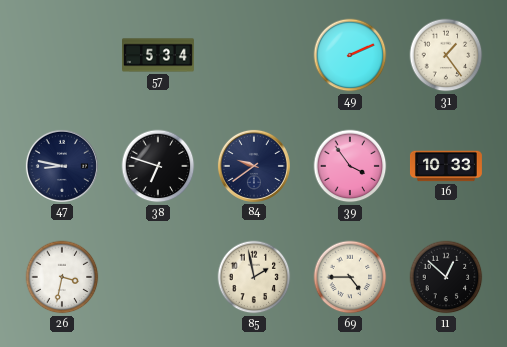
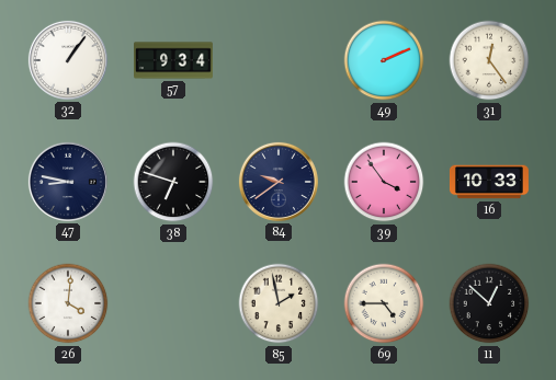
32: none -> 1:06 (68, 60)
57: 5:34 -> 9:34 (174, 60)
31: 1:24 -> 12:24 (489, 60)
26: 3:32 -> 4:01 (68, 303)
